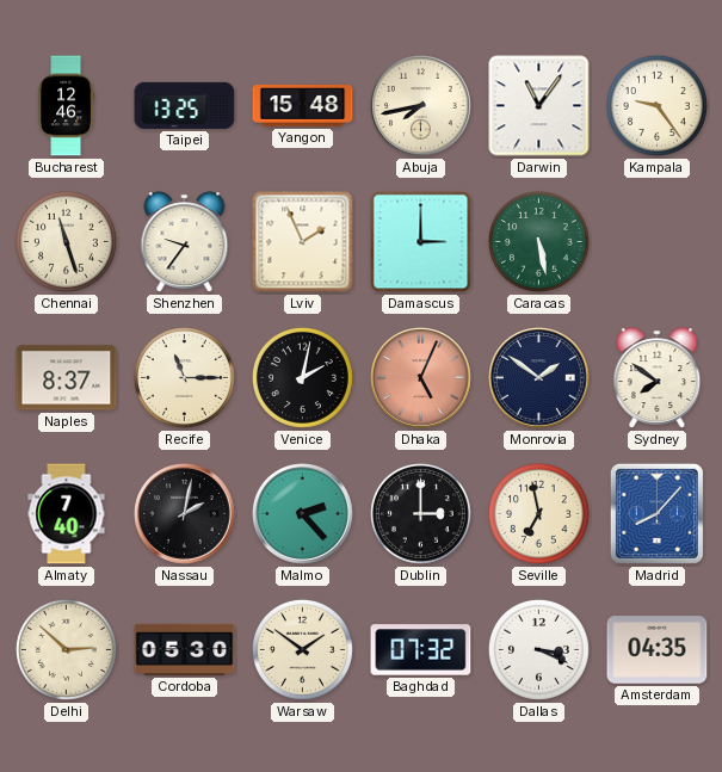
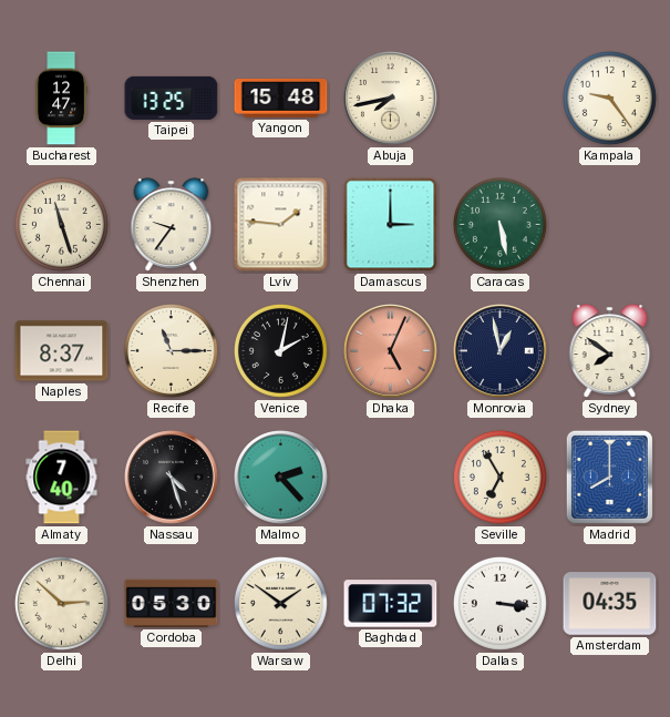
Bucharest: 12:46 -> 12:47 (62, 99)
Darwin: 11:06 -> none (539, 106)
Lviv: 1:56 -> 1:46 (281, 225)
Monrovia: 1:51 -> 12:58 (501, 351)
Nassau: 2:02 -> 4:27 (172, 478)
Dublin: 3:00 -> none (420, 513)
Seville: 6:58 -> 6:55 (499, 477)
Madrid: 8:07 -> 8:00 (609, 477)
Dallas: 3:19 -> 3:16 (499, 603)
